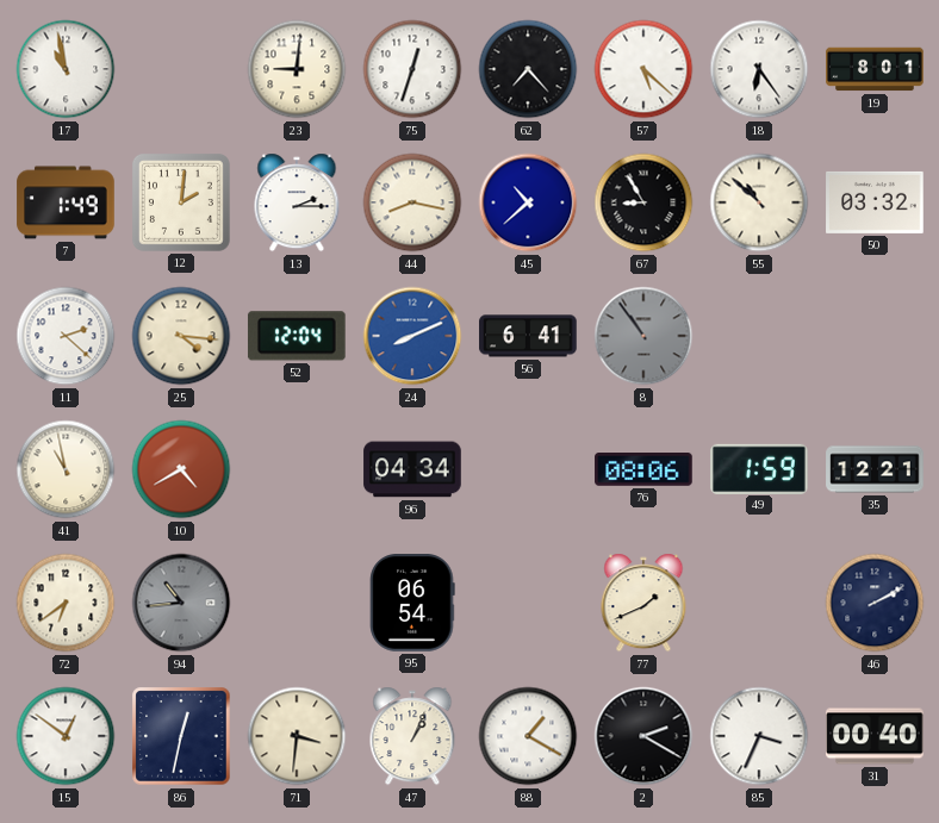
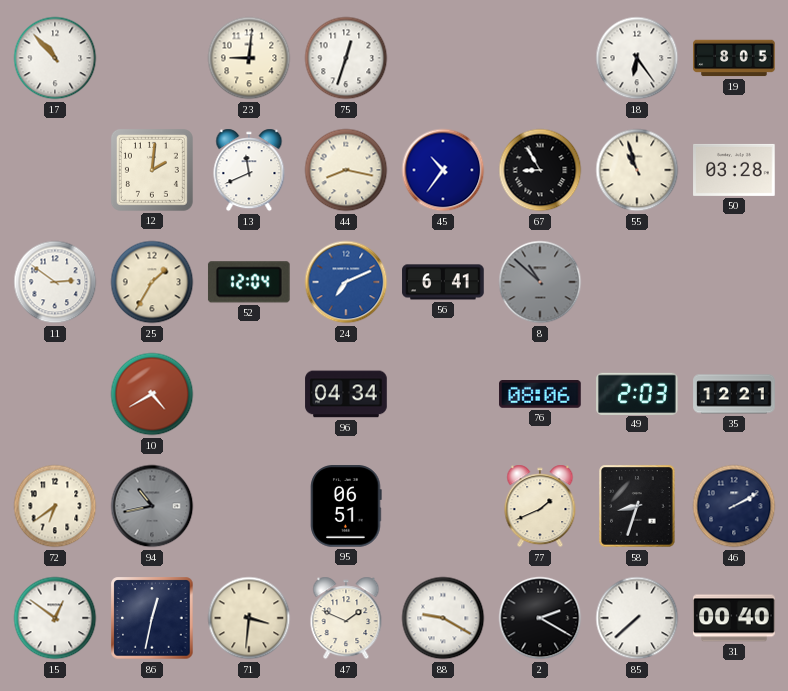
17: 10:58 -> 10:53 (55, 58)
62: 7:23 -> none (528, 69)
57: 5:22 -> none (643, 69)
19: 8:01 -> 8:05 (734, 58)
7: 1:49 -> none (66, 202)
13: 2:15 -> 11:41 (249, 170)
45: 10:38 -> 10:36 (443, 170)
55: 10:52 -> 10:57 (637, 170)
50: 03:32 -> 03:28 (734, 170)
11: 2:22 -> 2:51 (55, 282)
25: 4:16 -> 1:35 (152, 282)
24: 8:11 -> 7:11 (346, 282)
8: 10:54 -> 10:52 (540, 282)
41: 10:58 -> none (66, 469)
49: 1:59 -> 2:03 (637, 393)
94: 10:44 -> 10:43 (152, 506)
95: 06:54 -> 06:51 (346, 506)
58: none -> 8:33 (637, 506)
47: 1:04 -> 1:49 (346, 618)
88: 1:20 -> 9:20 (443, 618)
85: 3:34 -> 7:38 (637, 618)
